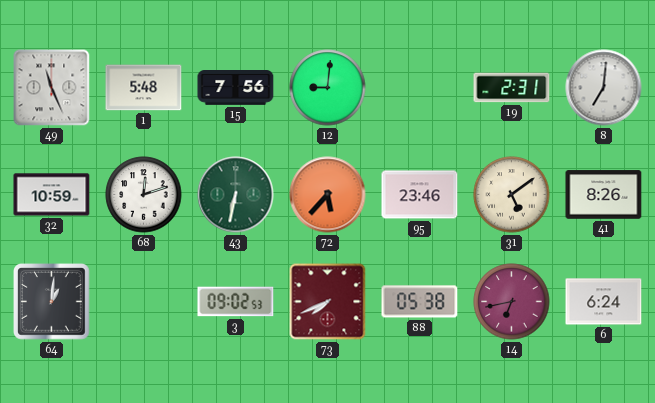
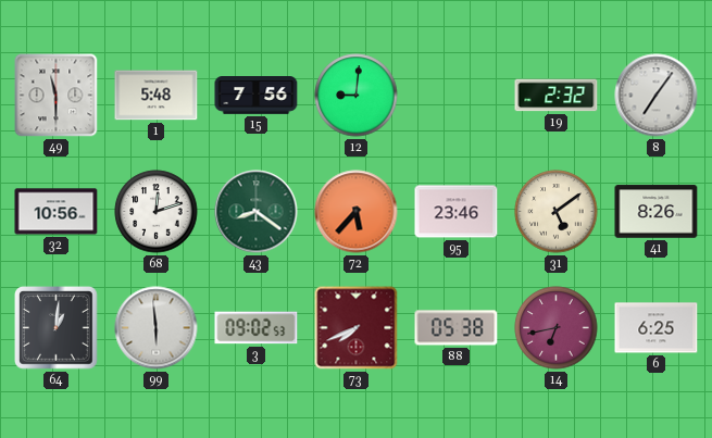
49: 11:26 -> 11:30 (57, 96)
19: 2:31 -> 2:32 (557, 96)
8: 7:01 -> 7:06 (657, 96)
32: 10:59 -> 10:56 (57, 212)
43: 6:32 -> 8:21 (257, 212)
99: none -> 5:59 (157, 328)
6: 6:24 -> 6:25 (657, 328)
